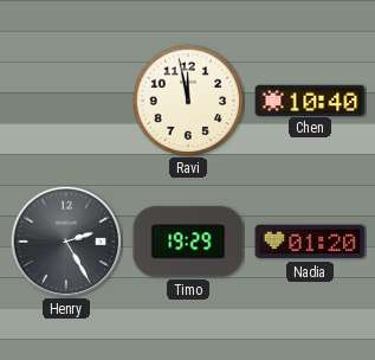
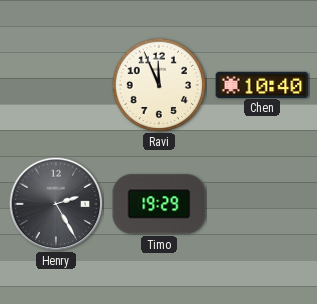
Ravi: 11:58 -> 11:56 (159, 85)
Nadia: 01:20 -> none (310, 242)
